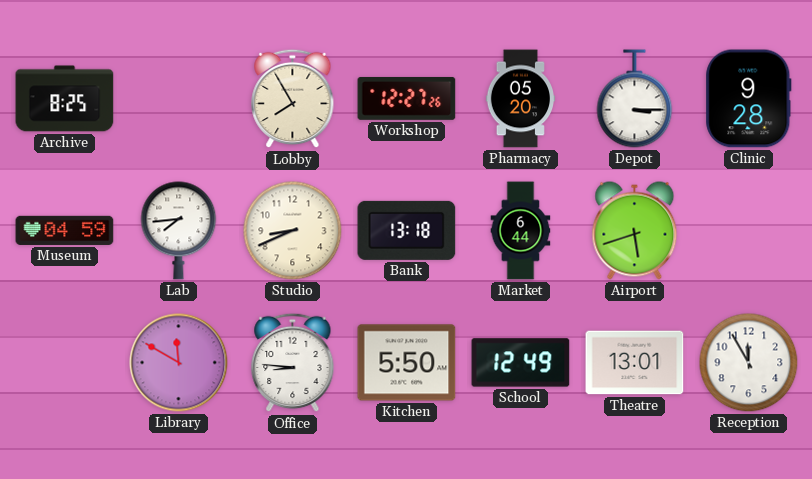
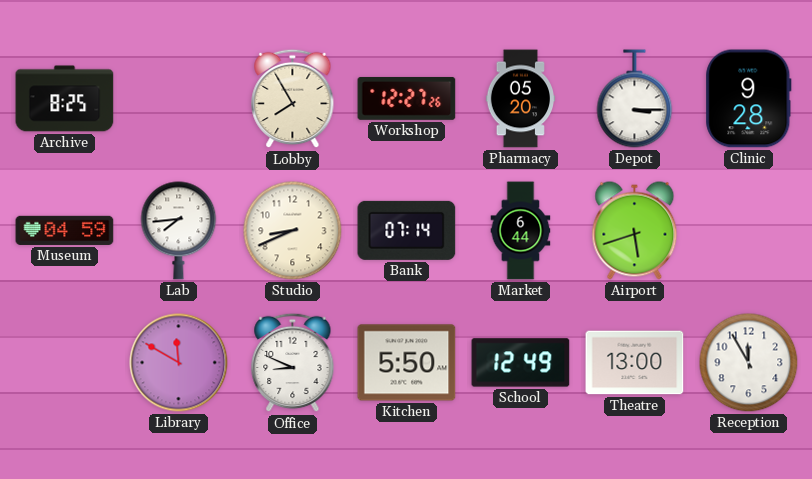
Bank: 13:18 -> 07:14 (407, 230)
Office: 8:46 -> 8:49 (293, 363)
Theatre: 13:01 -> 13:00 (635, 363)
